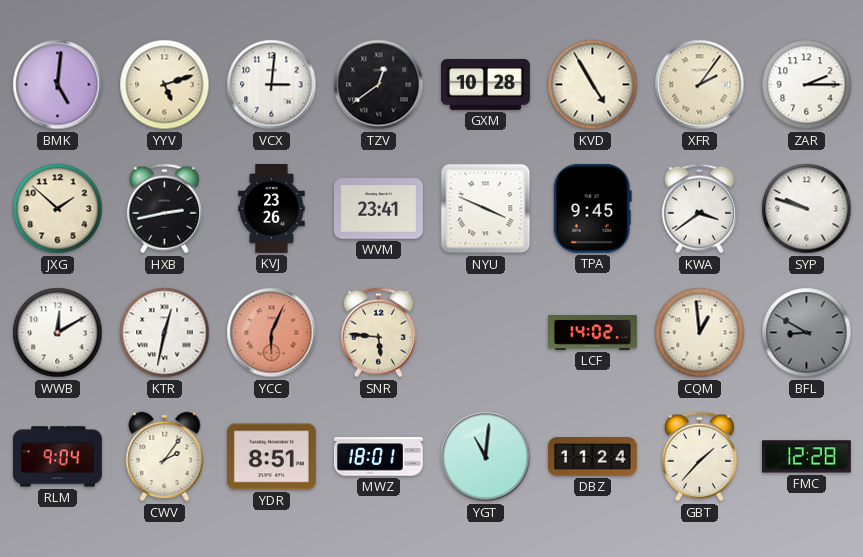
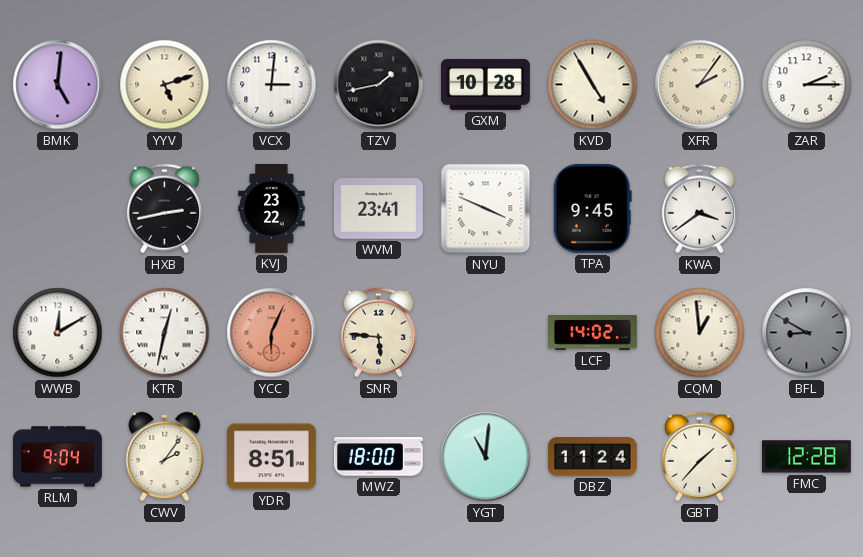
TZV: 12:39 -> 1:43 (379, 85)
JXG: 1:52 -> none (58, 209)
KVJ: 23:26 -> 23:22 (272, 209)
SYP: 9:48 -> none (807, 209)
MWZ: 18:01 -> 18:00 (378, 457)
